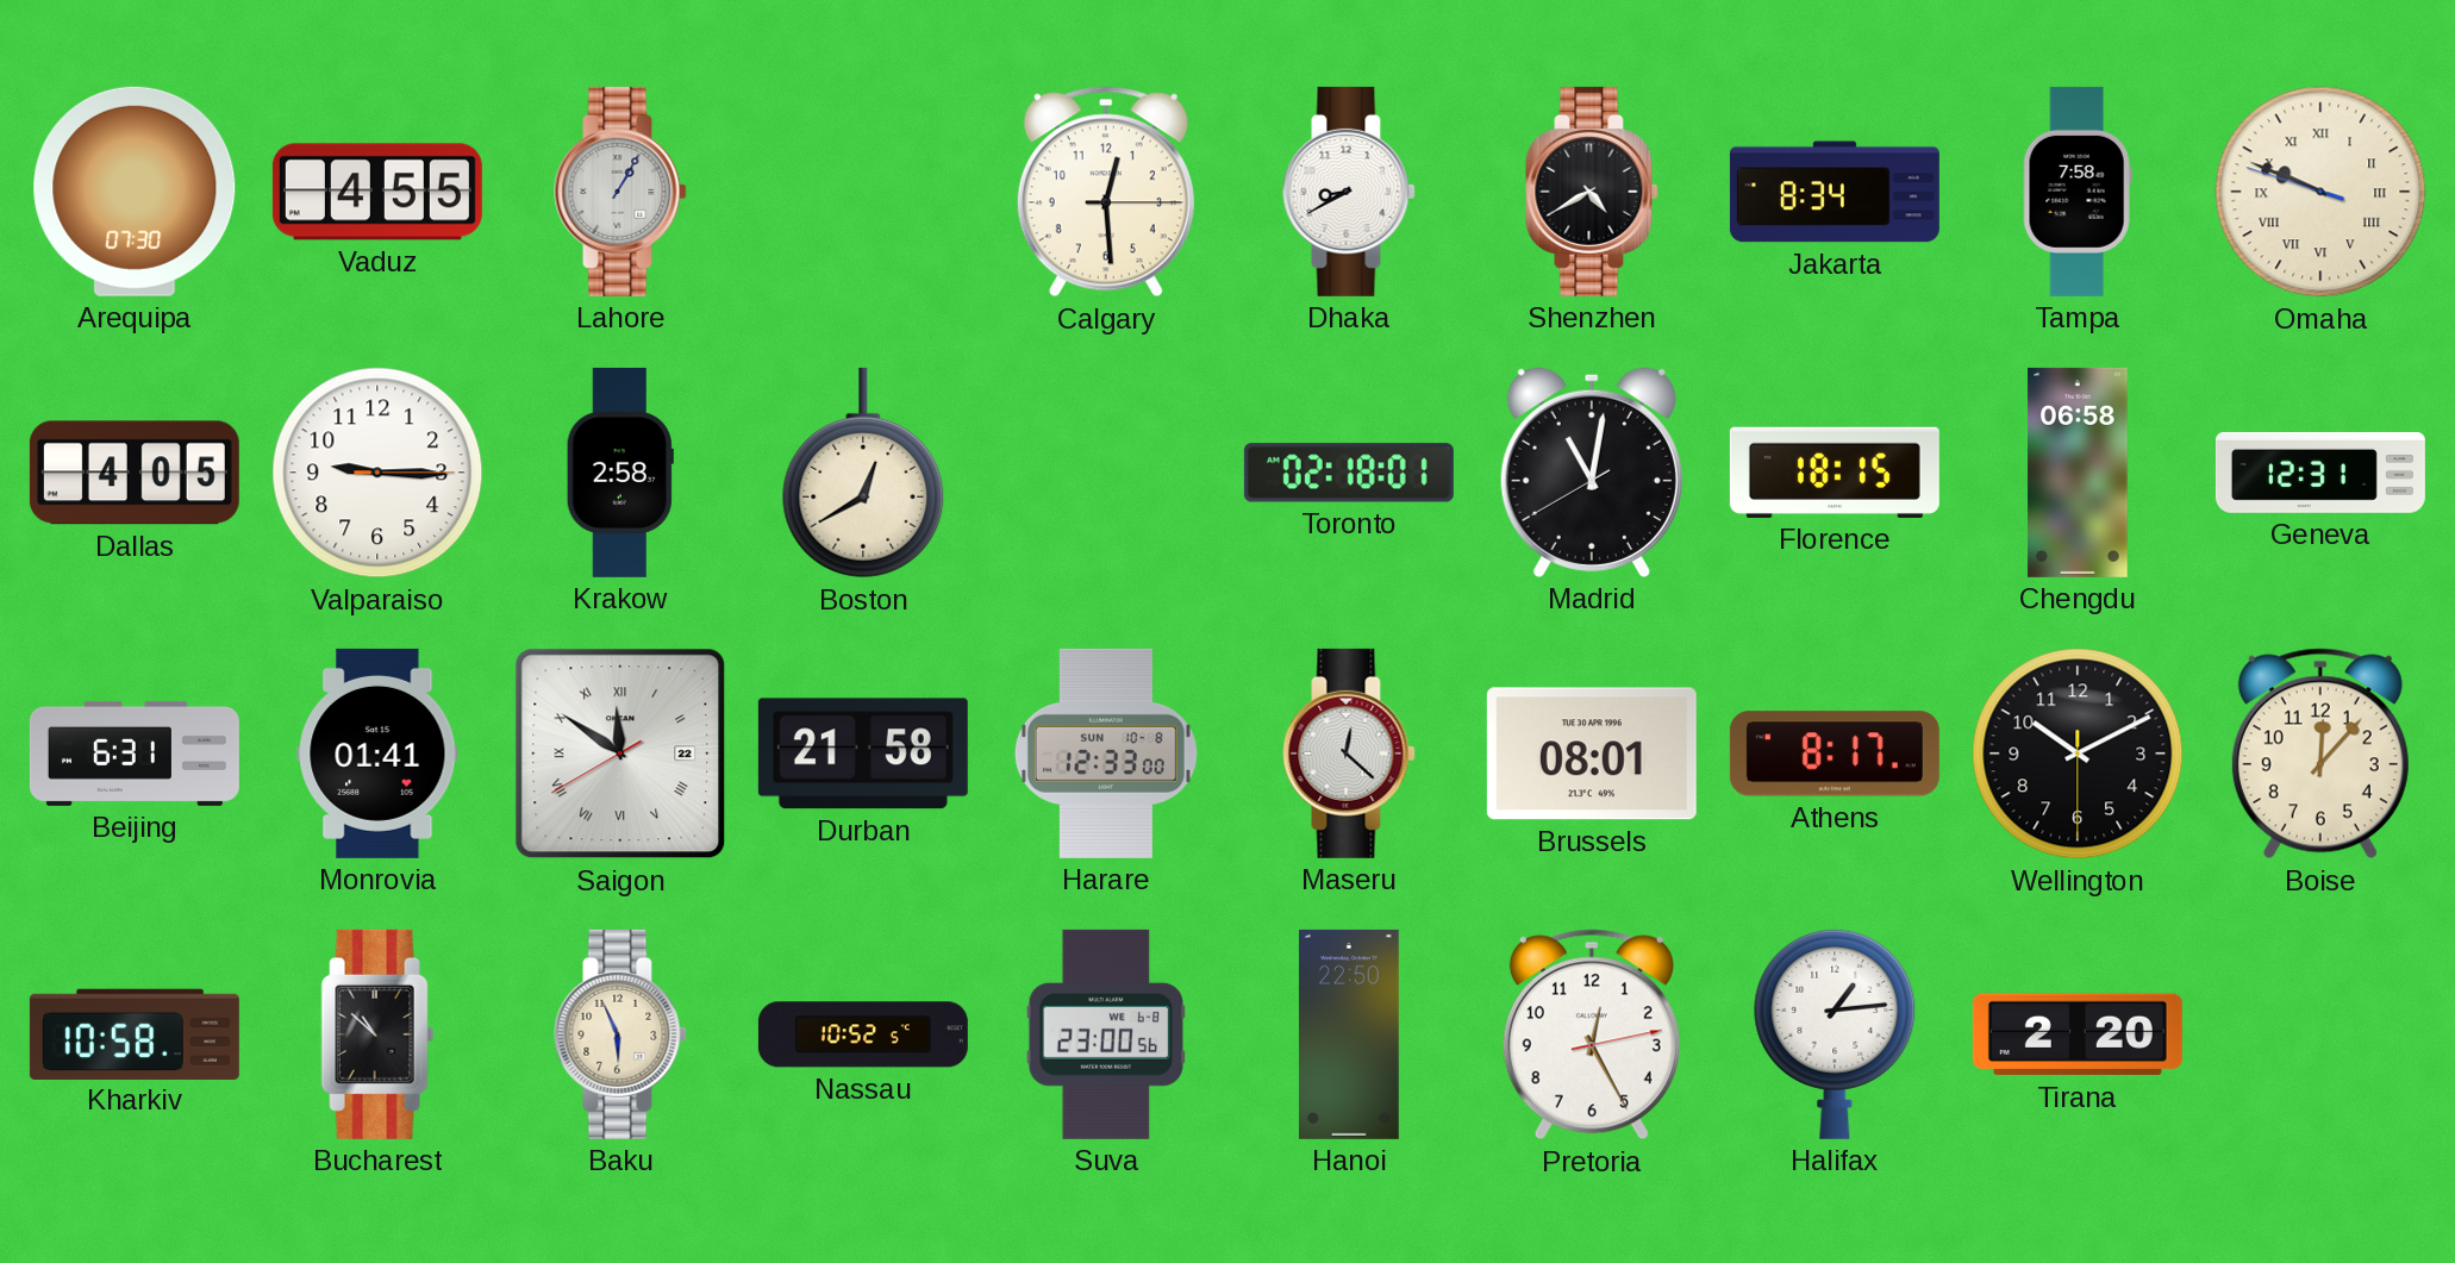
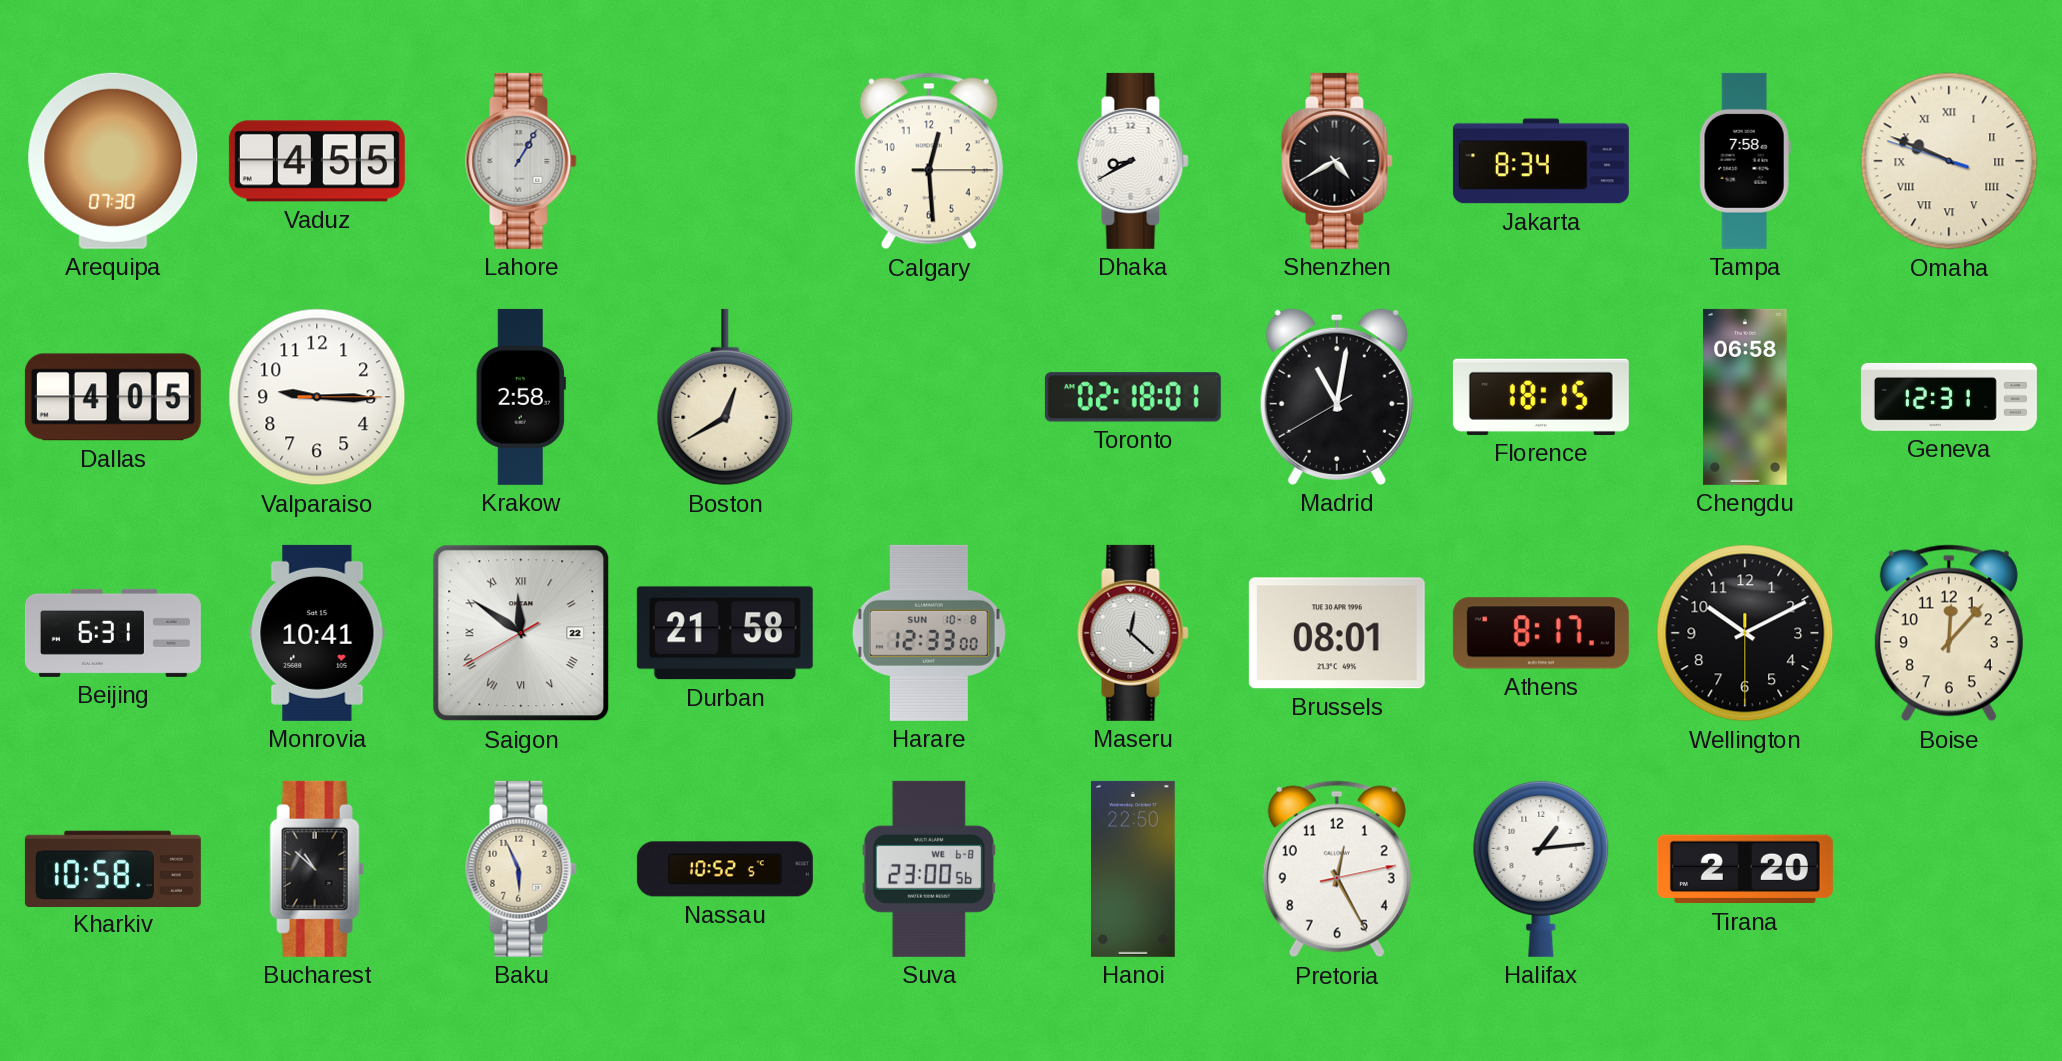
Monrovia: 01:41 -> 10:41 (317, 633)
